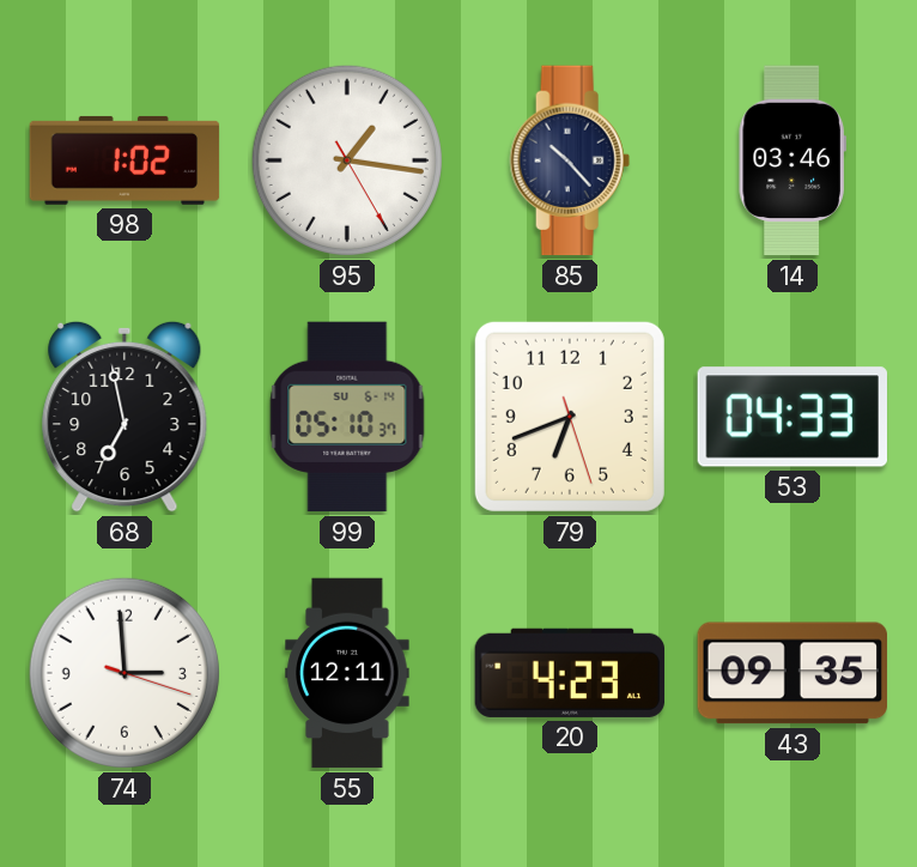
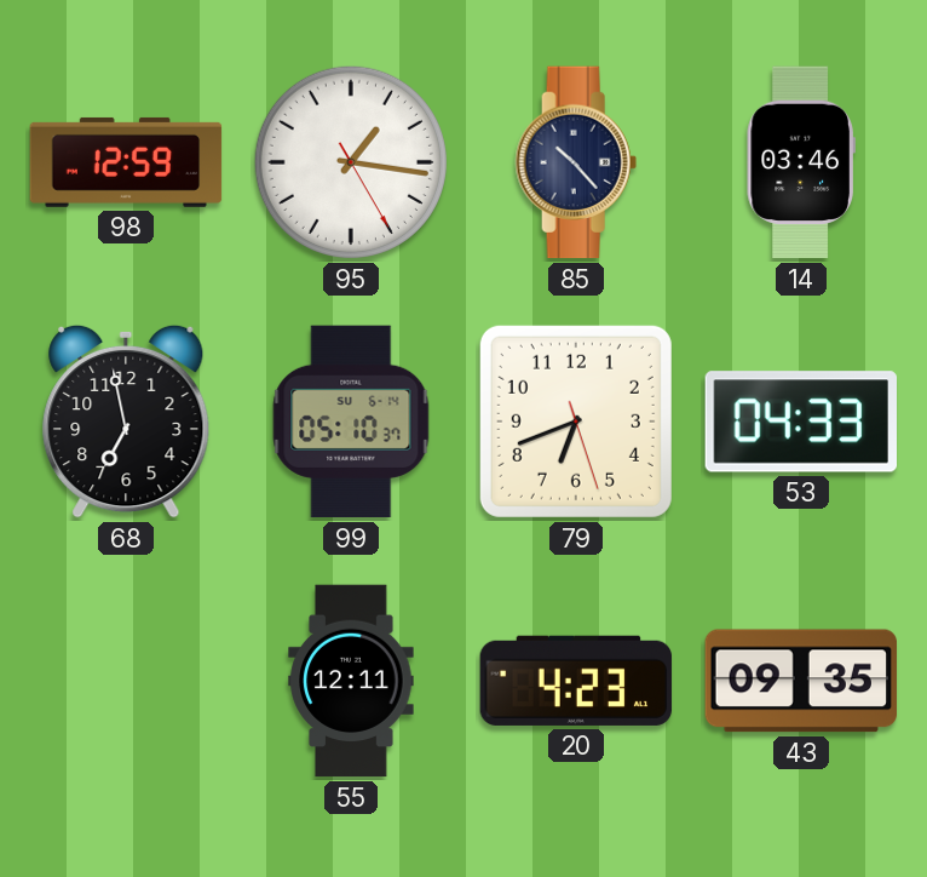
98: 1:02 -> 12:59 (126, 162)
74: 2:59 -> none (125, 673)
